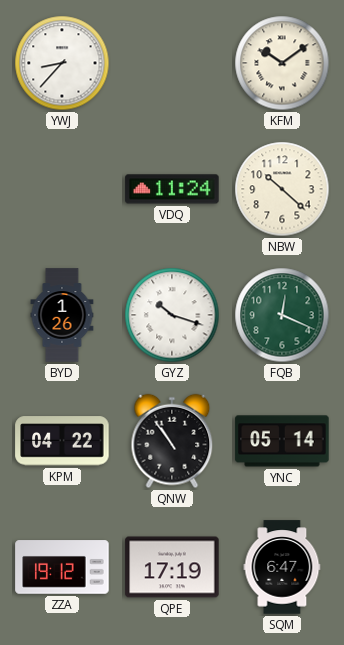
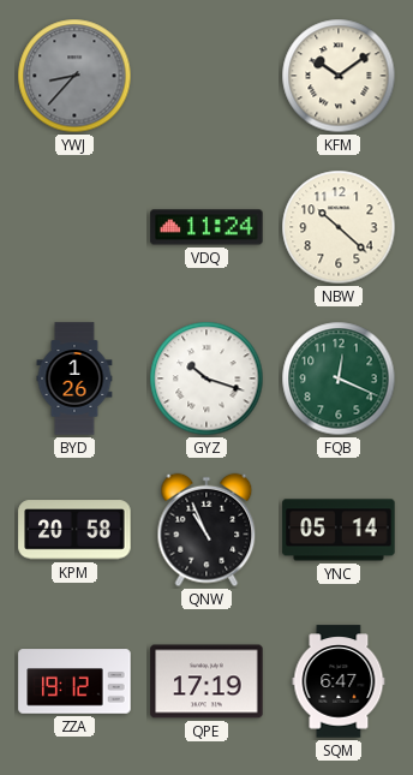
YWJ dial: white -> grey (74, 76)
KPM: 04:22 -> 20:58 (74, 530)
QNW: 10:54 -> 10:56 (206, 530)
